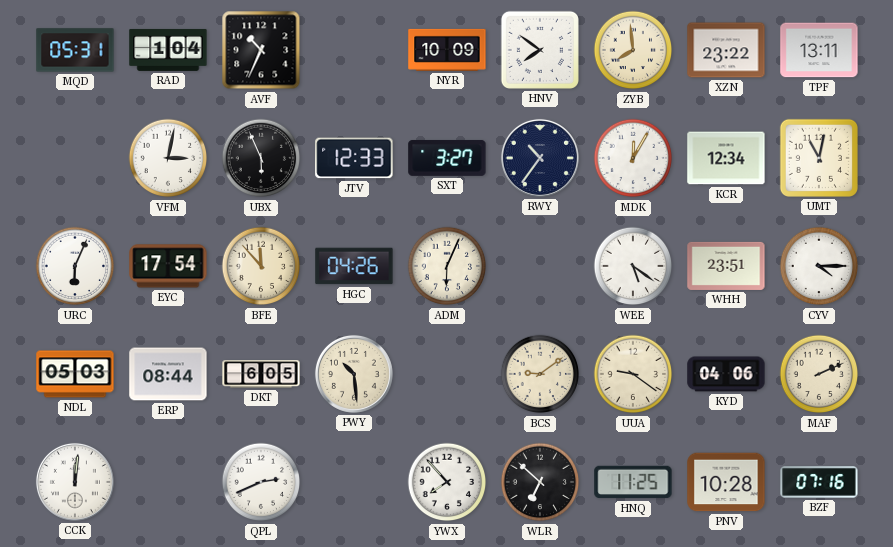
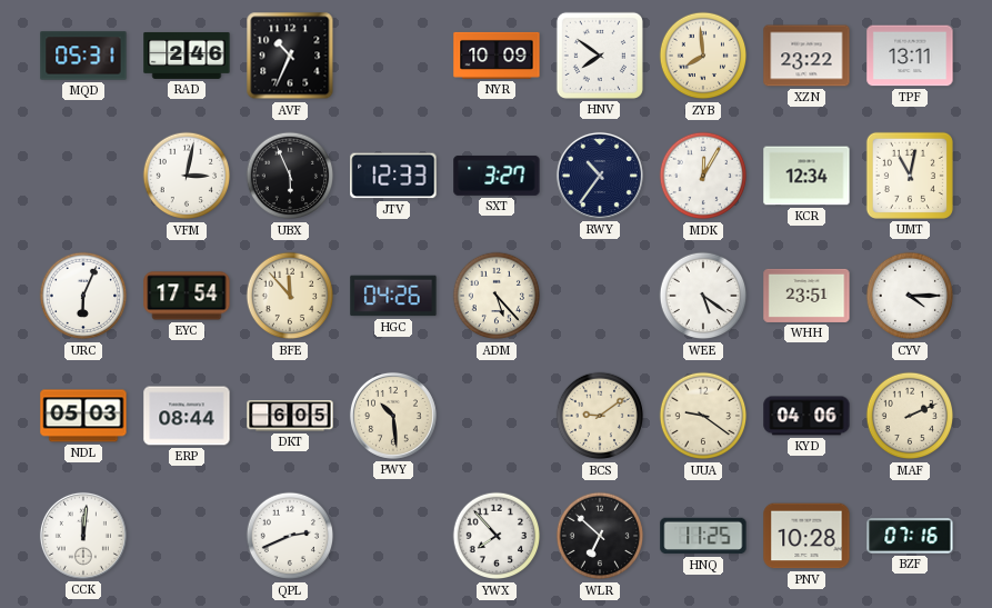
RAD: 1:04 -> 2:46 (187, 56)
ADM: 6:04 -> 5:23 (497, 296)
